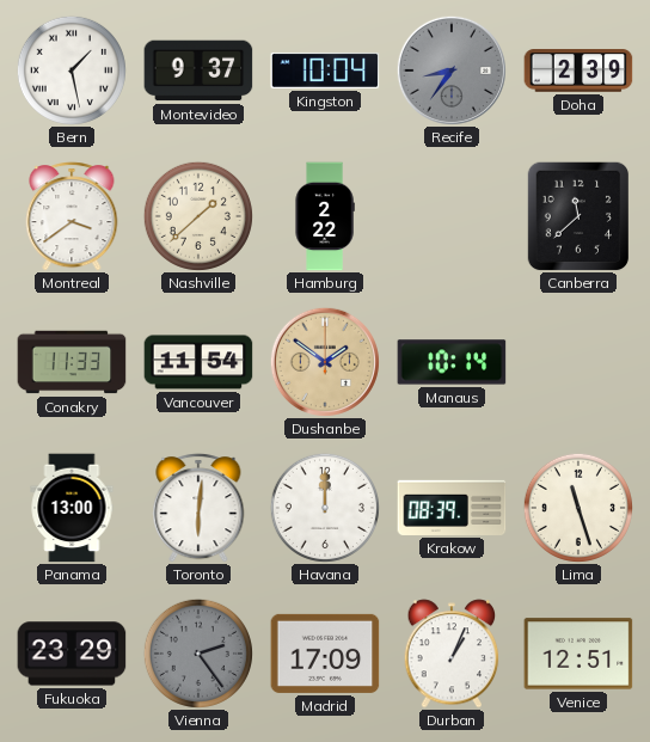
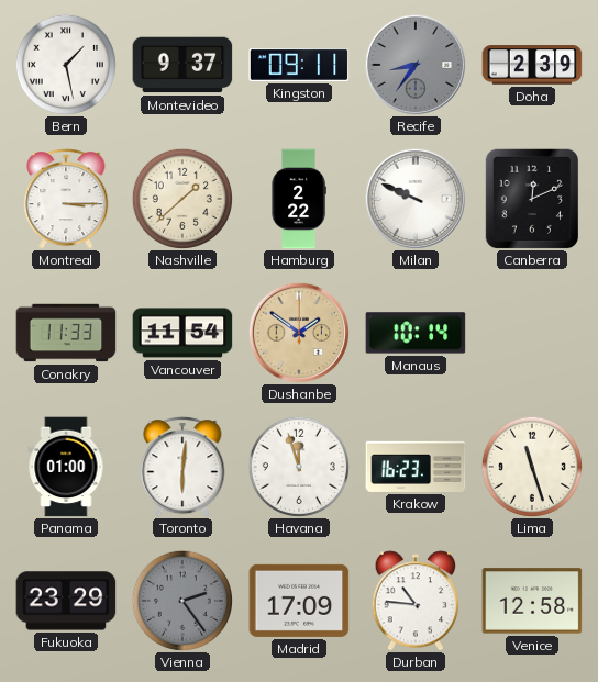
Kingston: 10:04 -> 09:11 (299, 65)
Montreal: 3:39 -> 3:15 (66, 199)
Milan: none -> 9:49 (416, 199)
Canberra: 11:38 -> 12:11 (531, 199)
Panama: 13:00 -> 01:00 (66, 467)
Havana: 12:00 -> 11:57 (299, 467)
Krakow: 08:39 -> 16:23 (416, 467)
Durban: 1:04 -> 10:46 (416, 601)
Venice: 12:51 -> 12:58 (532, 601)
